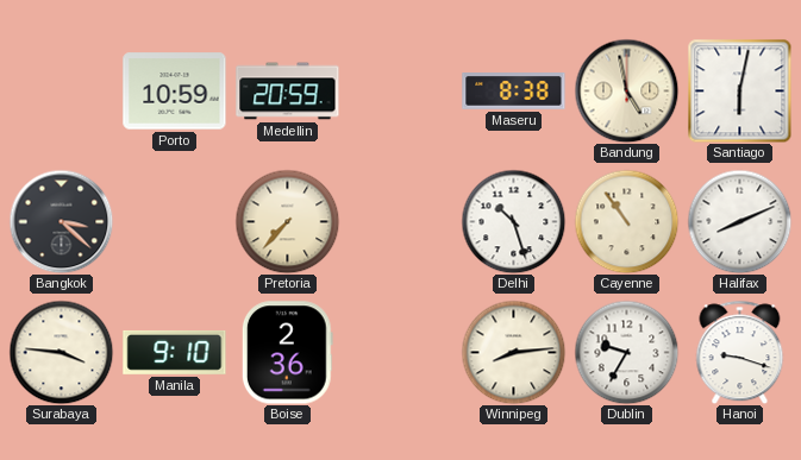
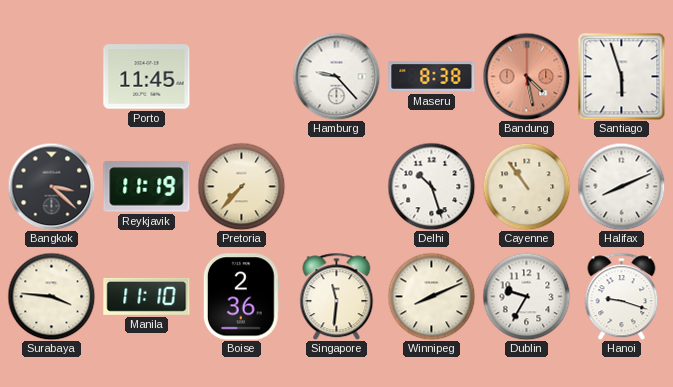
Porto: 10:59 -> 11:45 (147, 77)
Medellin: 20:59 -> none (288, 92)
Hamburg: none -> 9:23 (336, 76)
Bandung: 4:58 -> 4:28 (526, 76)
Bandung dial: cream -> salmon (526, 76)
Santiago: 6:02 -> 5:57 (621, 76)
Reykjavik: none -> 11:19 (147, 187)
Manila: 9:10 -> 11:10 (147, 296)
Singapore: none -> 11:31 (337, 296)
Winnipeg: 8:14 -> 8:11 (431, 296)
